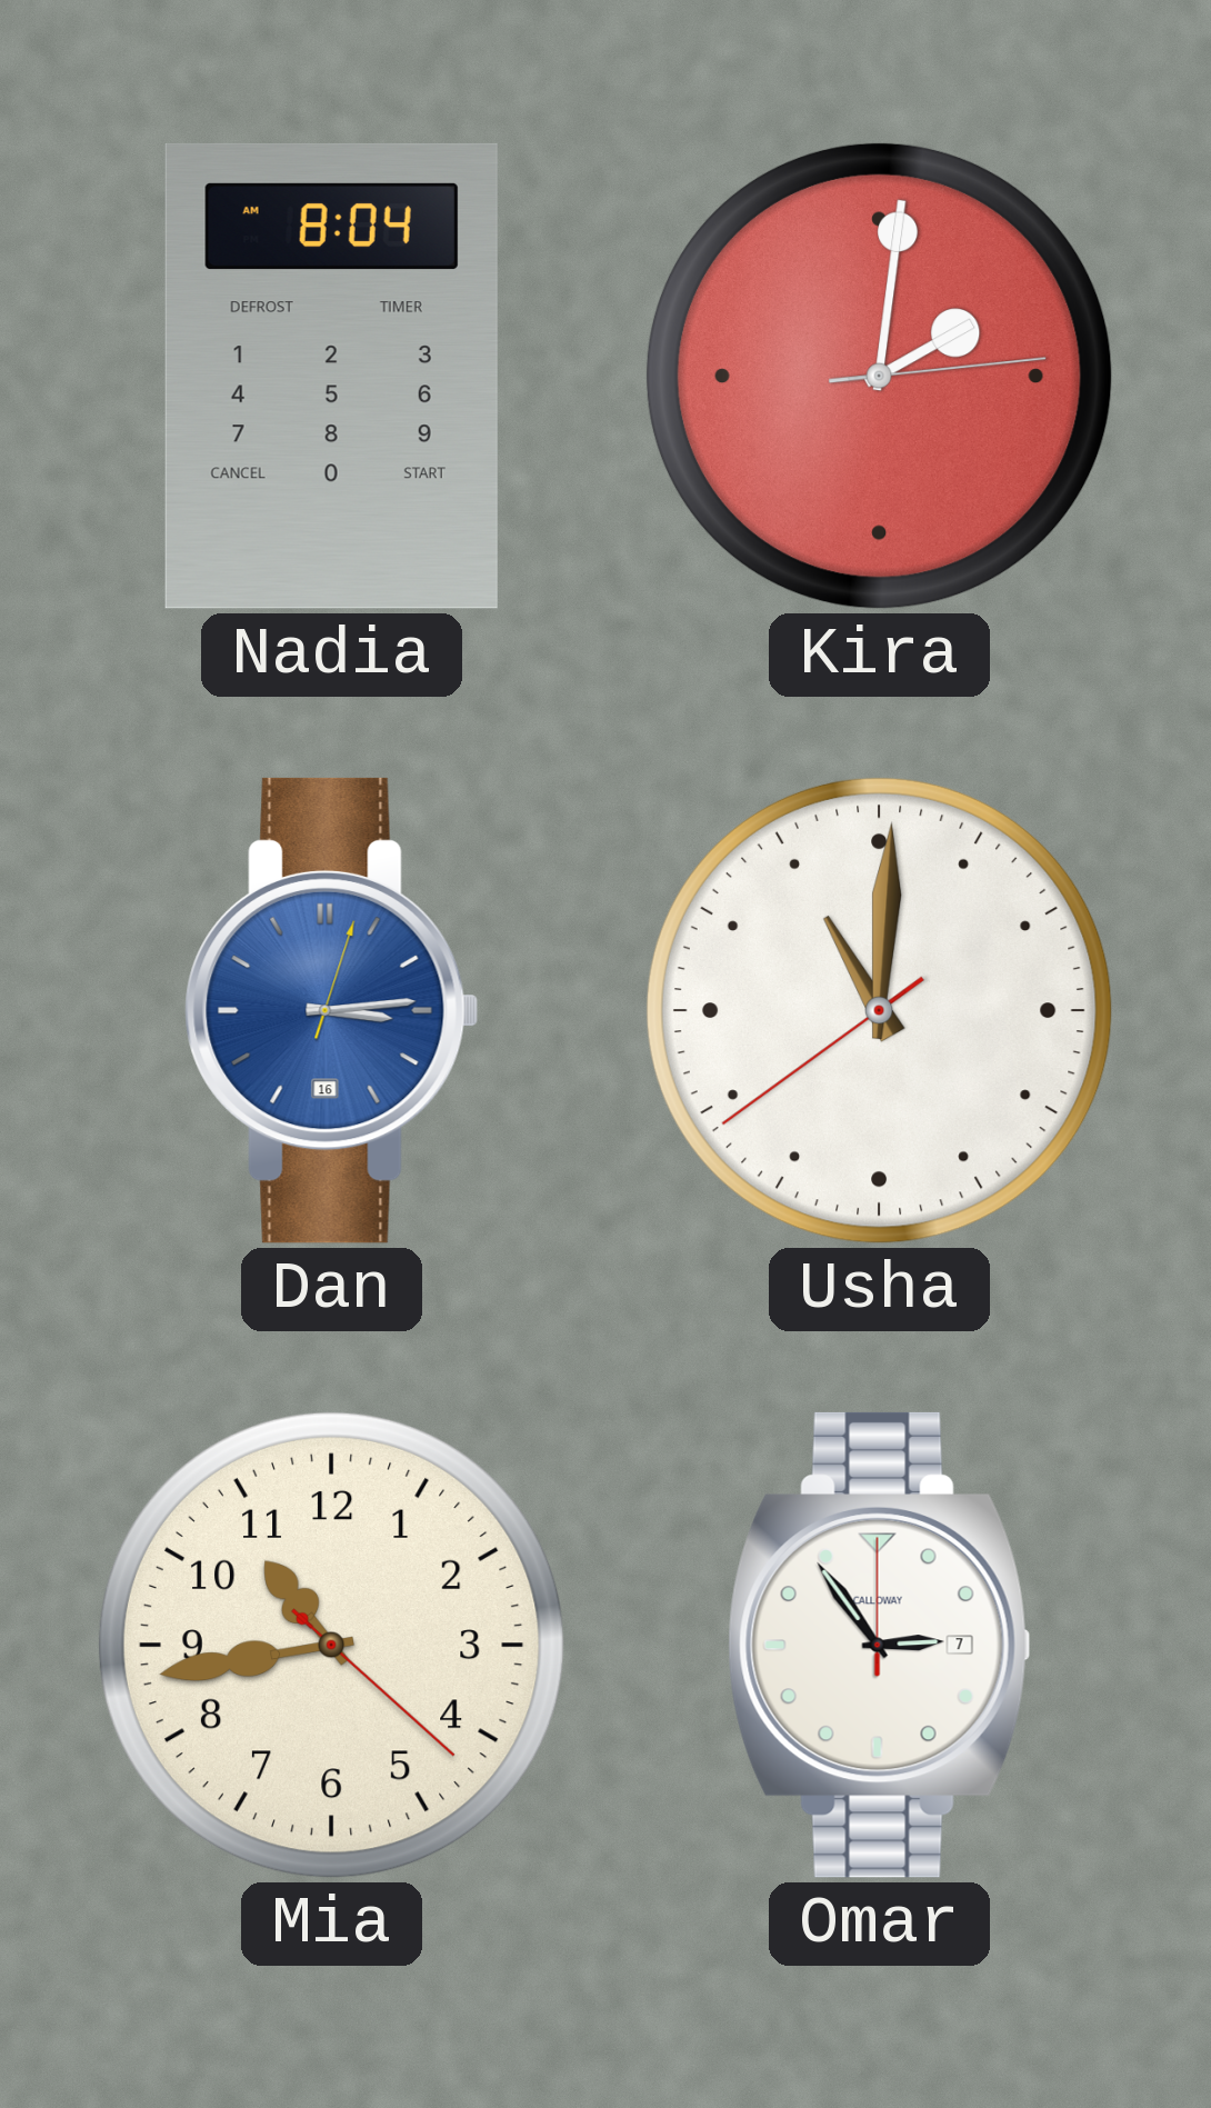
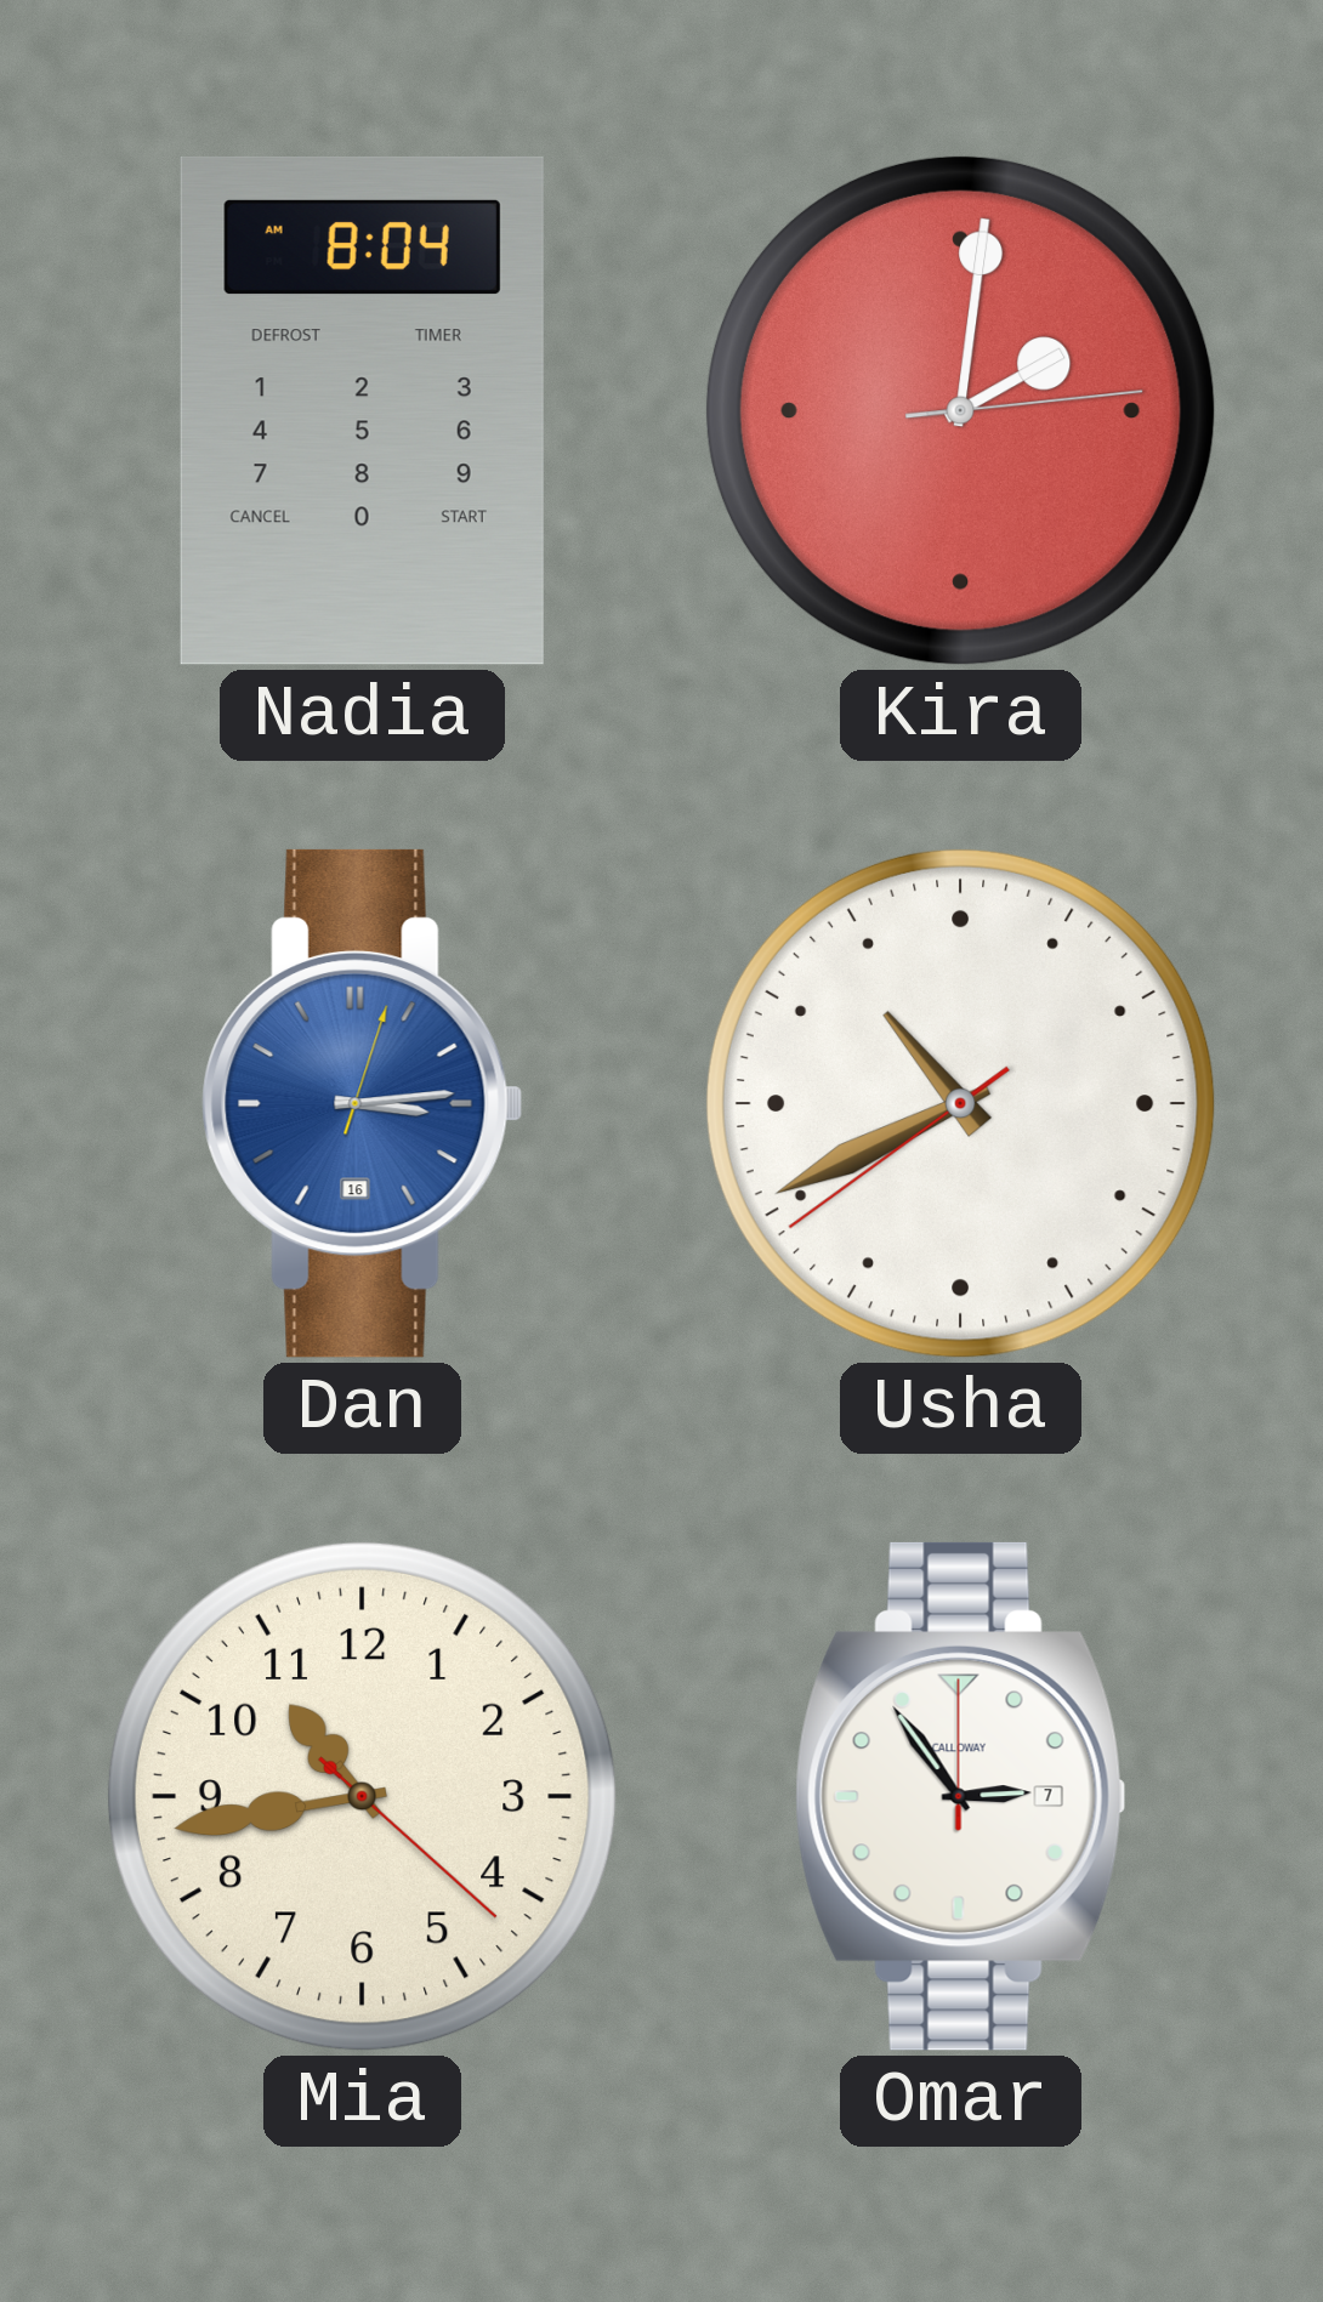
Usha: 11:00 -> 10:40 (960, 1103)
